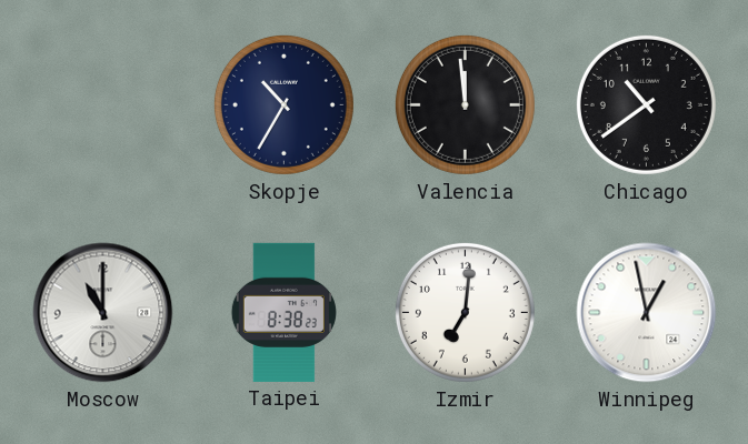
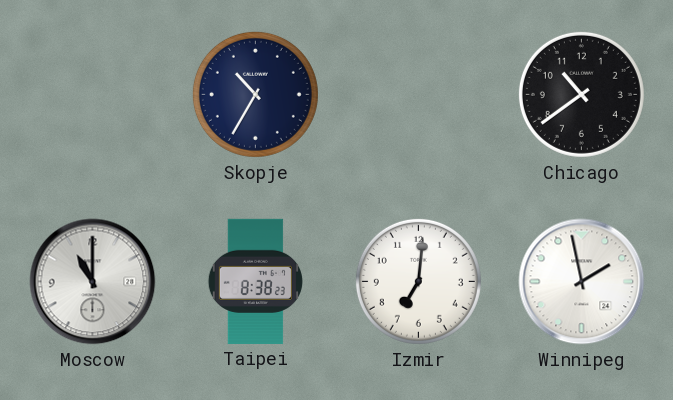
Valencia: 11:59 -> none (465, 104)
Winnipeg: 12:58 -> 1:58 (582, 282)
